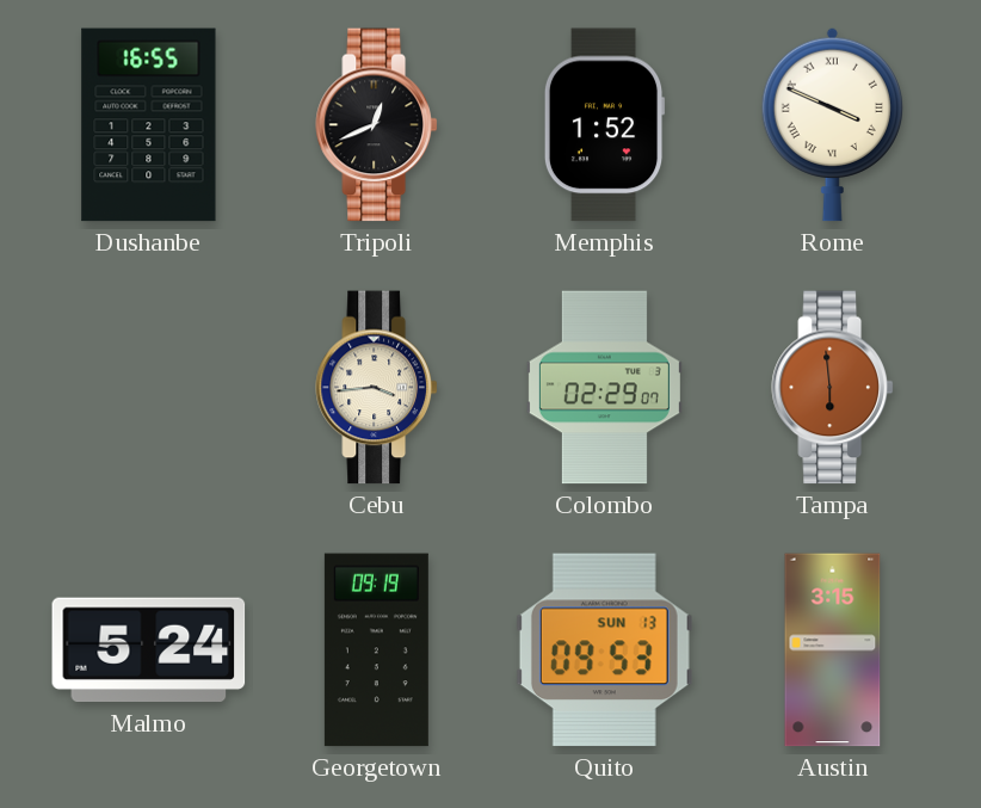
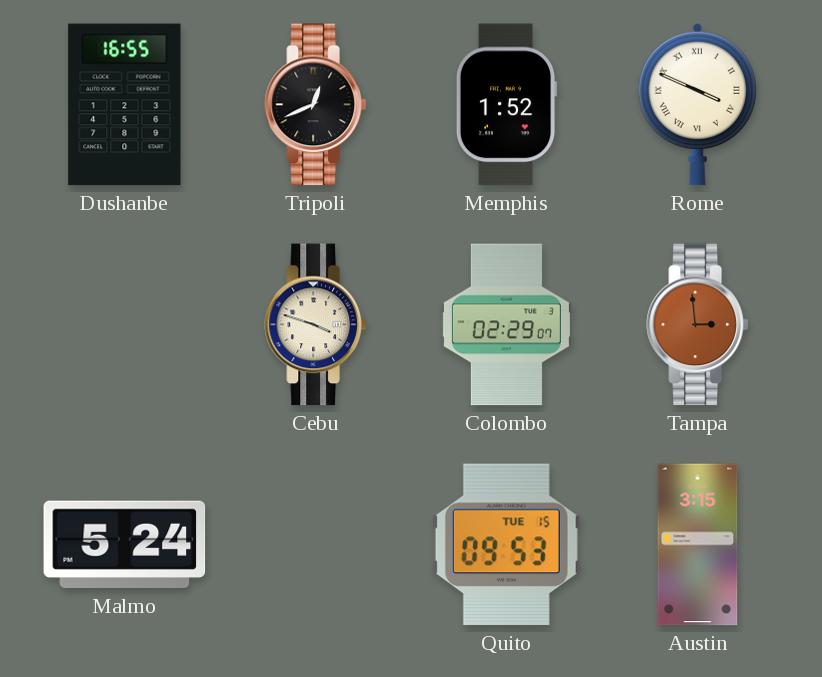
Cebu: 3:44 -> 3:48 (316, 325)
Tampa: 5:59 -> 2:59 (698, 325)
Georgetown: 09:19 -> none (376, 650)
Quito date: SUN 13 -> TUE 15 (506, 545)
